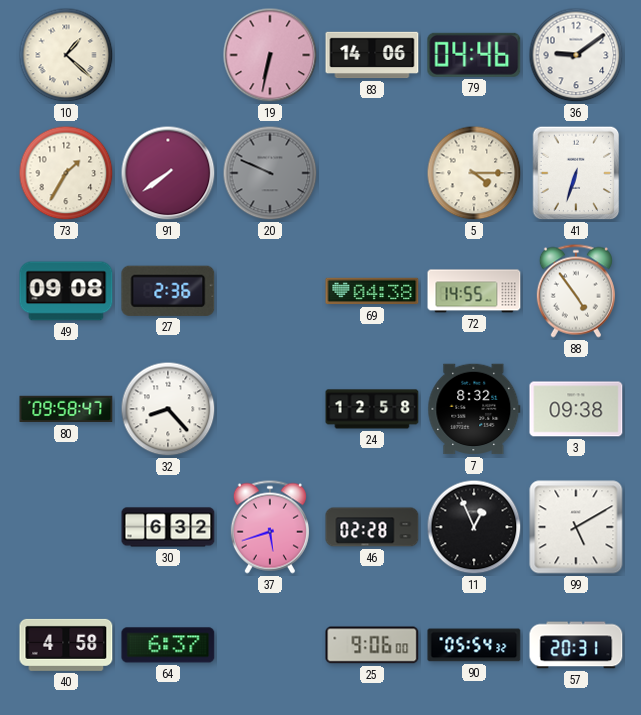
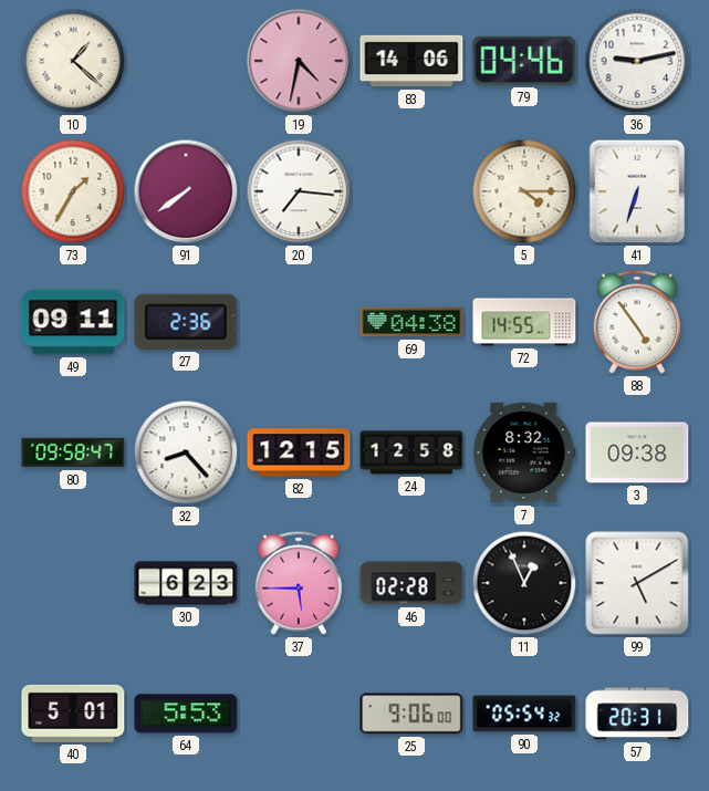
19: 6:32 -> 4:32 (299, 61)
36: 9:09 -> 9:13 (637, 61)
20: 9:49 -> 7:16 (299, 191)
20 dial: grey -> white (299, 191)
49: 09:08 -> 09:11 (73, 322)
82: none -> 12:15 (299, 452)
30: 6:32 -> 6:23 (186, 583)
37: 5:42 -> 5:45 (299, 583)
40: 4:58 -> 5:01 (73, 714)
64: 6:37 -> 5:53 (186, 714)
